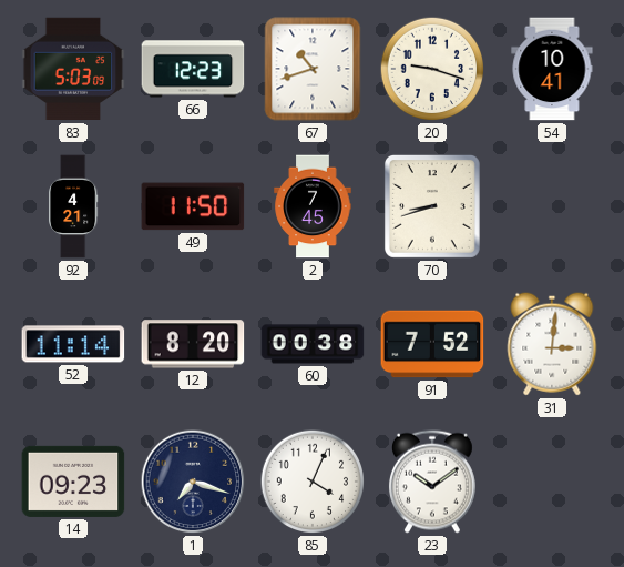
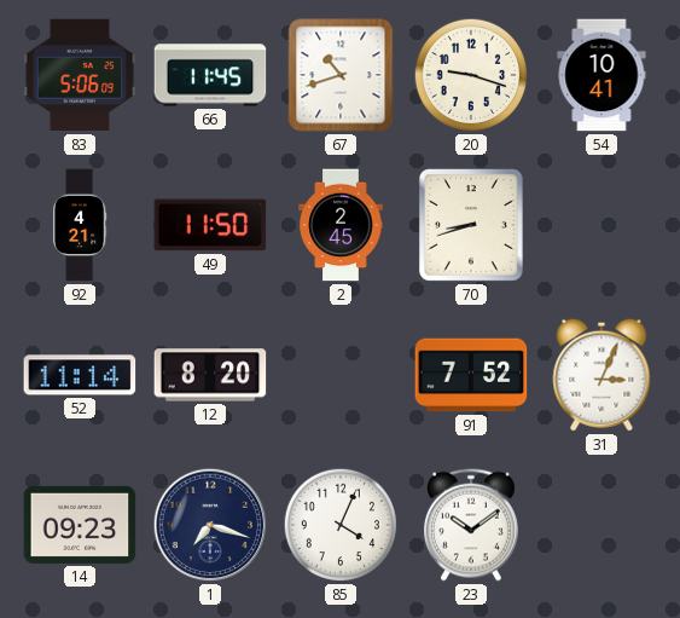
83: 5:03 -> 5:06 (80, 75)
66: 12:23 -> 11:45 (210, 75)
2: 7:45 -> 2:45 (341, 225)
60: 00:38 -> none (313, 344)
31: 3:01 -> 3:04 (601, 375)
